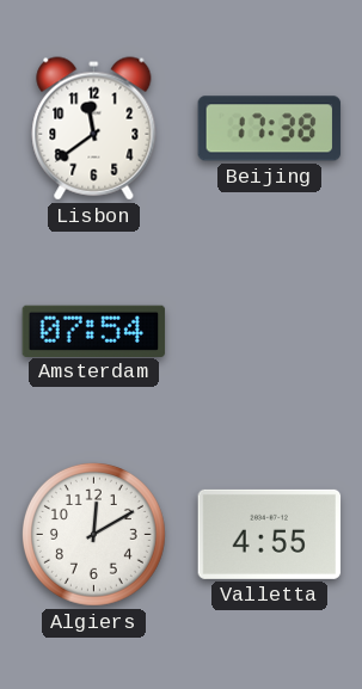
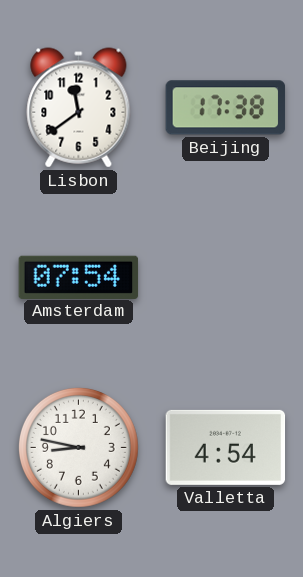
Algiers: 12:10 -> 8:47 (78, 447)
Valletta: 4:55 -> 4:54 (226, 447)
